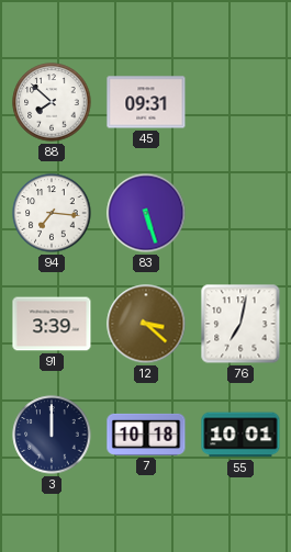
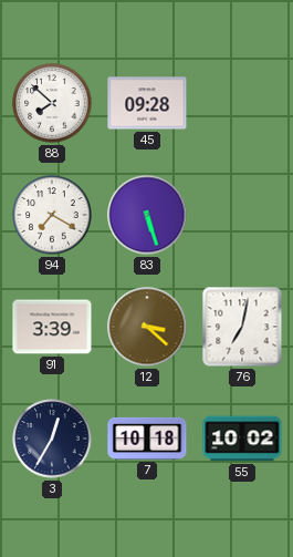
45: 09:31 -> 09:28 (147, 103)
94: 7:16 -> 7:20 (52, 215)
3: 12:00 -> 12:35 (52, 439)
55: 10:01 -> 10:02 (242, 439)
